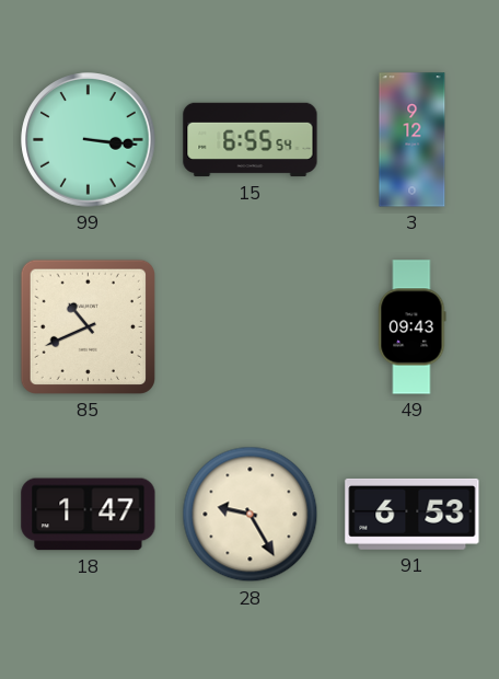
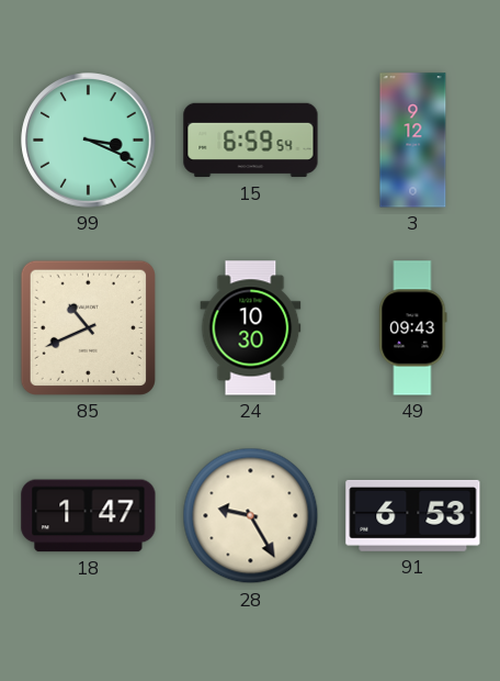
99: 3:16 -> 3:19 (89, 141)
15: 6:55 -> 6:59 (251, 141)
24: none -> 10:30 (251, 328)
